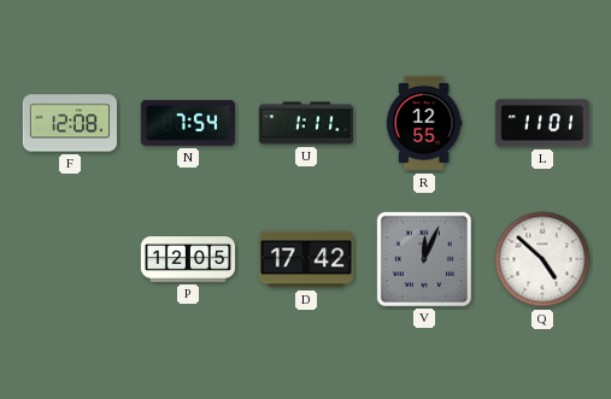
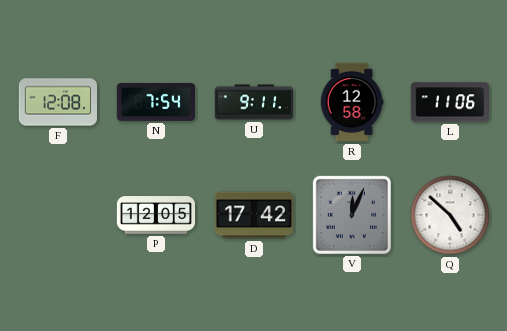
U: 1:11 -> 9:11 (253, 102)
R: 12:55 -> 12:58 (352, 102)
L: 11:01 -> 11:06 (449, 102)
